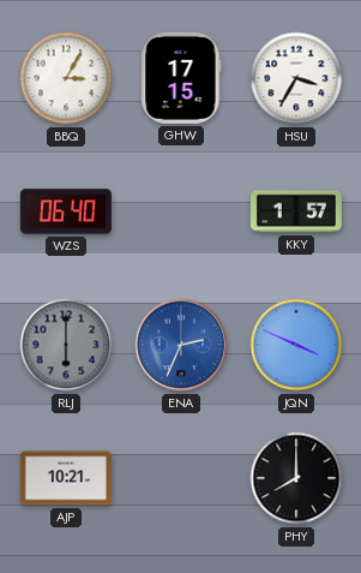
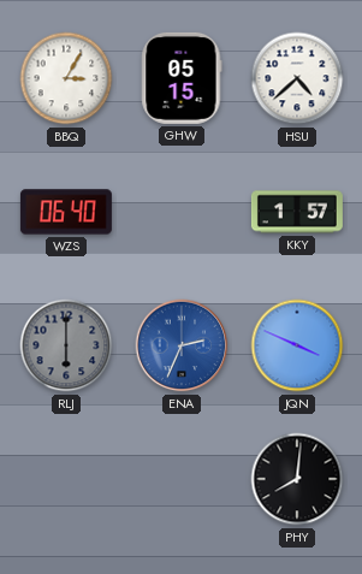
GHW: 17:15 -> 05:15 (182, 78)
HSU: 3:35 -> 4:38 (297, 78)
AJP: 10:21 -> none (66, 478)
PHY: 8:00 -> 8:01 (297, 479)
